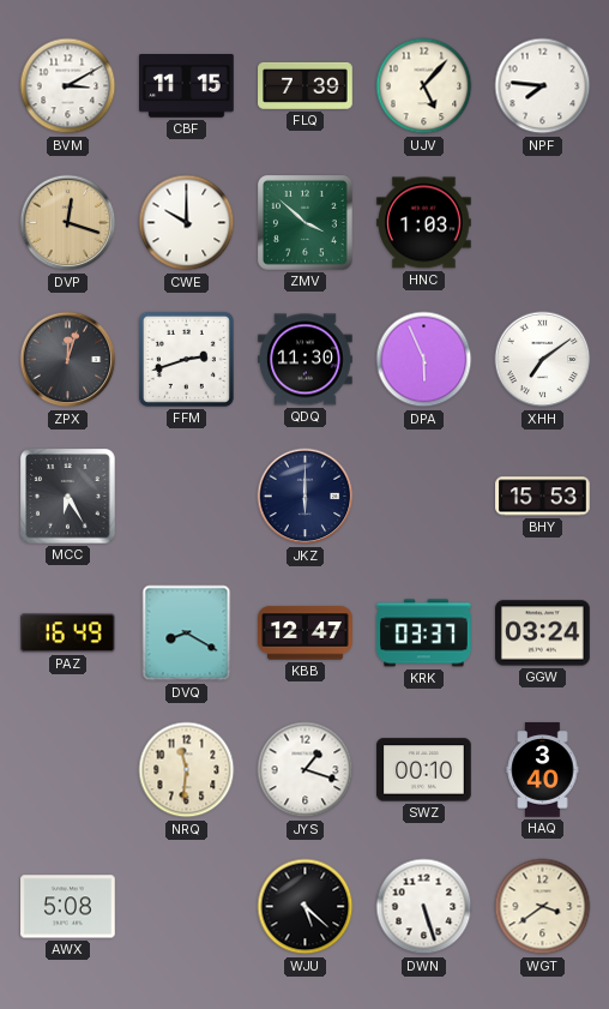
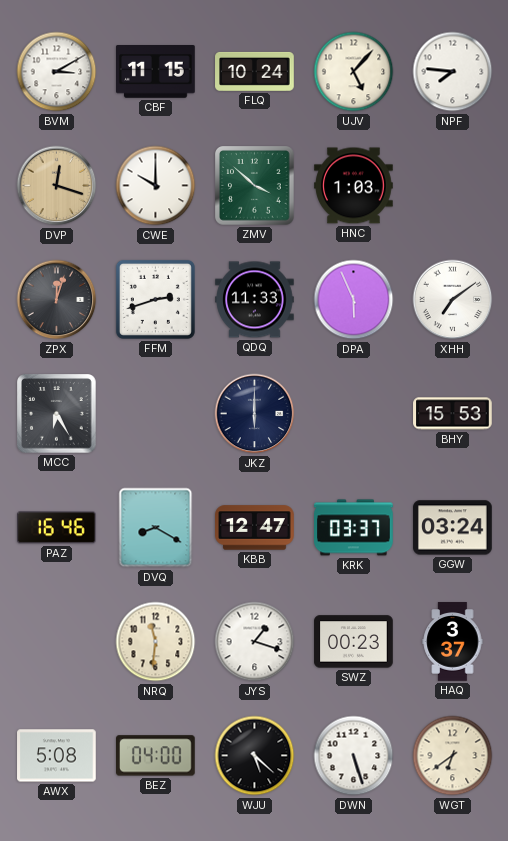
FLQ: 7:39 -> 10:24 (255, 71)
QDQ: 11:30 -> 11:33 (255, 300)
PAZ: 16:49 -> 16:46 (57, 528)
SWZ: 00:10 -> 00:23 (354, 642)
HAQ: 3:40 -> 3:37 (453, 642)
BEZ: none -> 04:00 (156, 756)
WGT: 3:39 -> 6:39 (453, 756)
